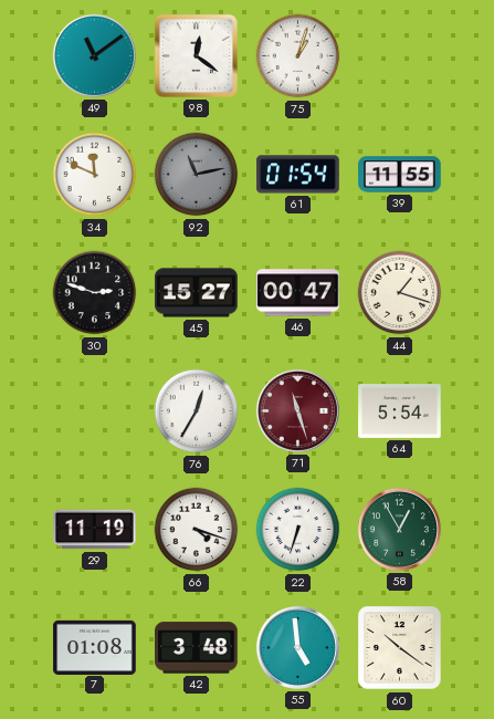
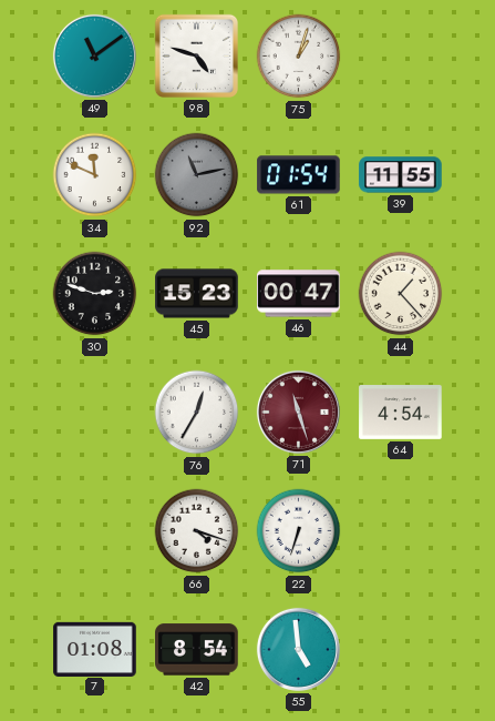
98: 12:21 -> 4:48 (196, 55)
45: 15:27 -> 15:23 (197, 294)
44: 1:18 -> 1:23 (401, 294)
64: 5:54 -> 4:54 (401, 413)
29: 11:19 -> none (95, 530)
58: 12:55 -> none (399, 529)
42: 3:48 -> 8:54 (197, 650)
60: 10:21 -> none (400, 648)
